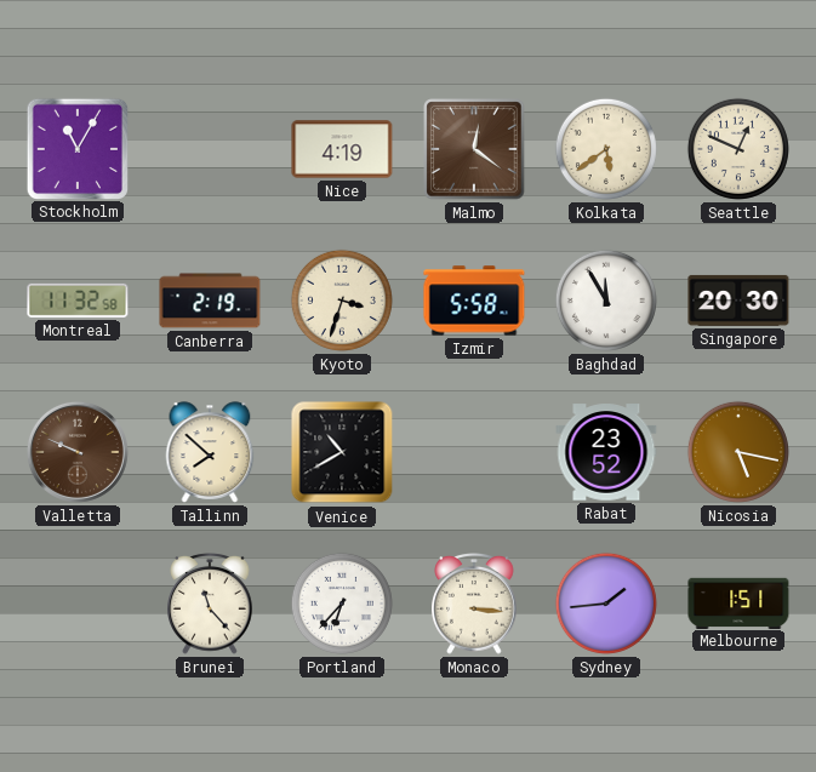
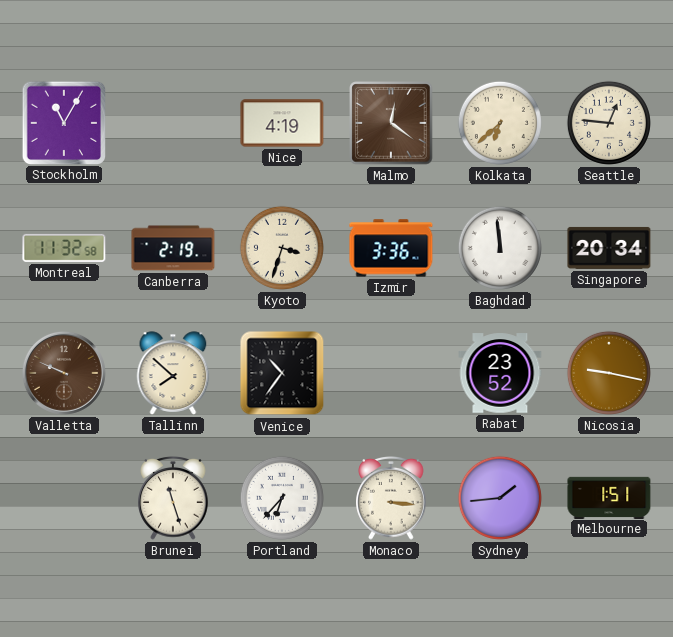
Kolkata: 5:39 -> 6:38 (500, 123)
Seattle: 12:49 -> 12:46 (609, 123)
Izmir: 5:58 -> 3:36 (391, 248)
Baghdad: 11:55 -> 11:59 (500, 248)
Singapore: 20:30 -> 20:34 (609, 248)
Venice: 10:40 -> 10:36 (282, 373)
Nicosia: 5:17 -> 9:17 (609, 373)
Brunei: 11:23 -> 11:27 (173, 499)
